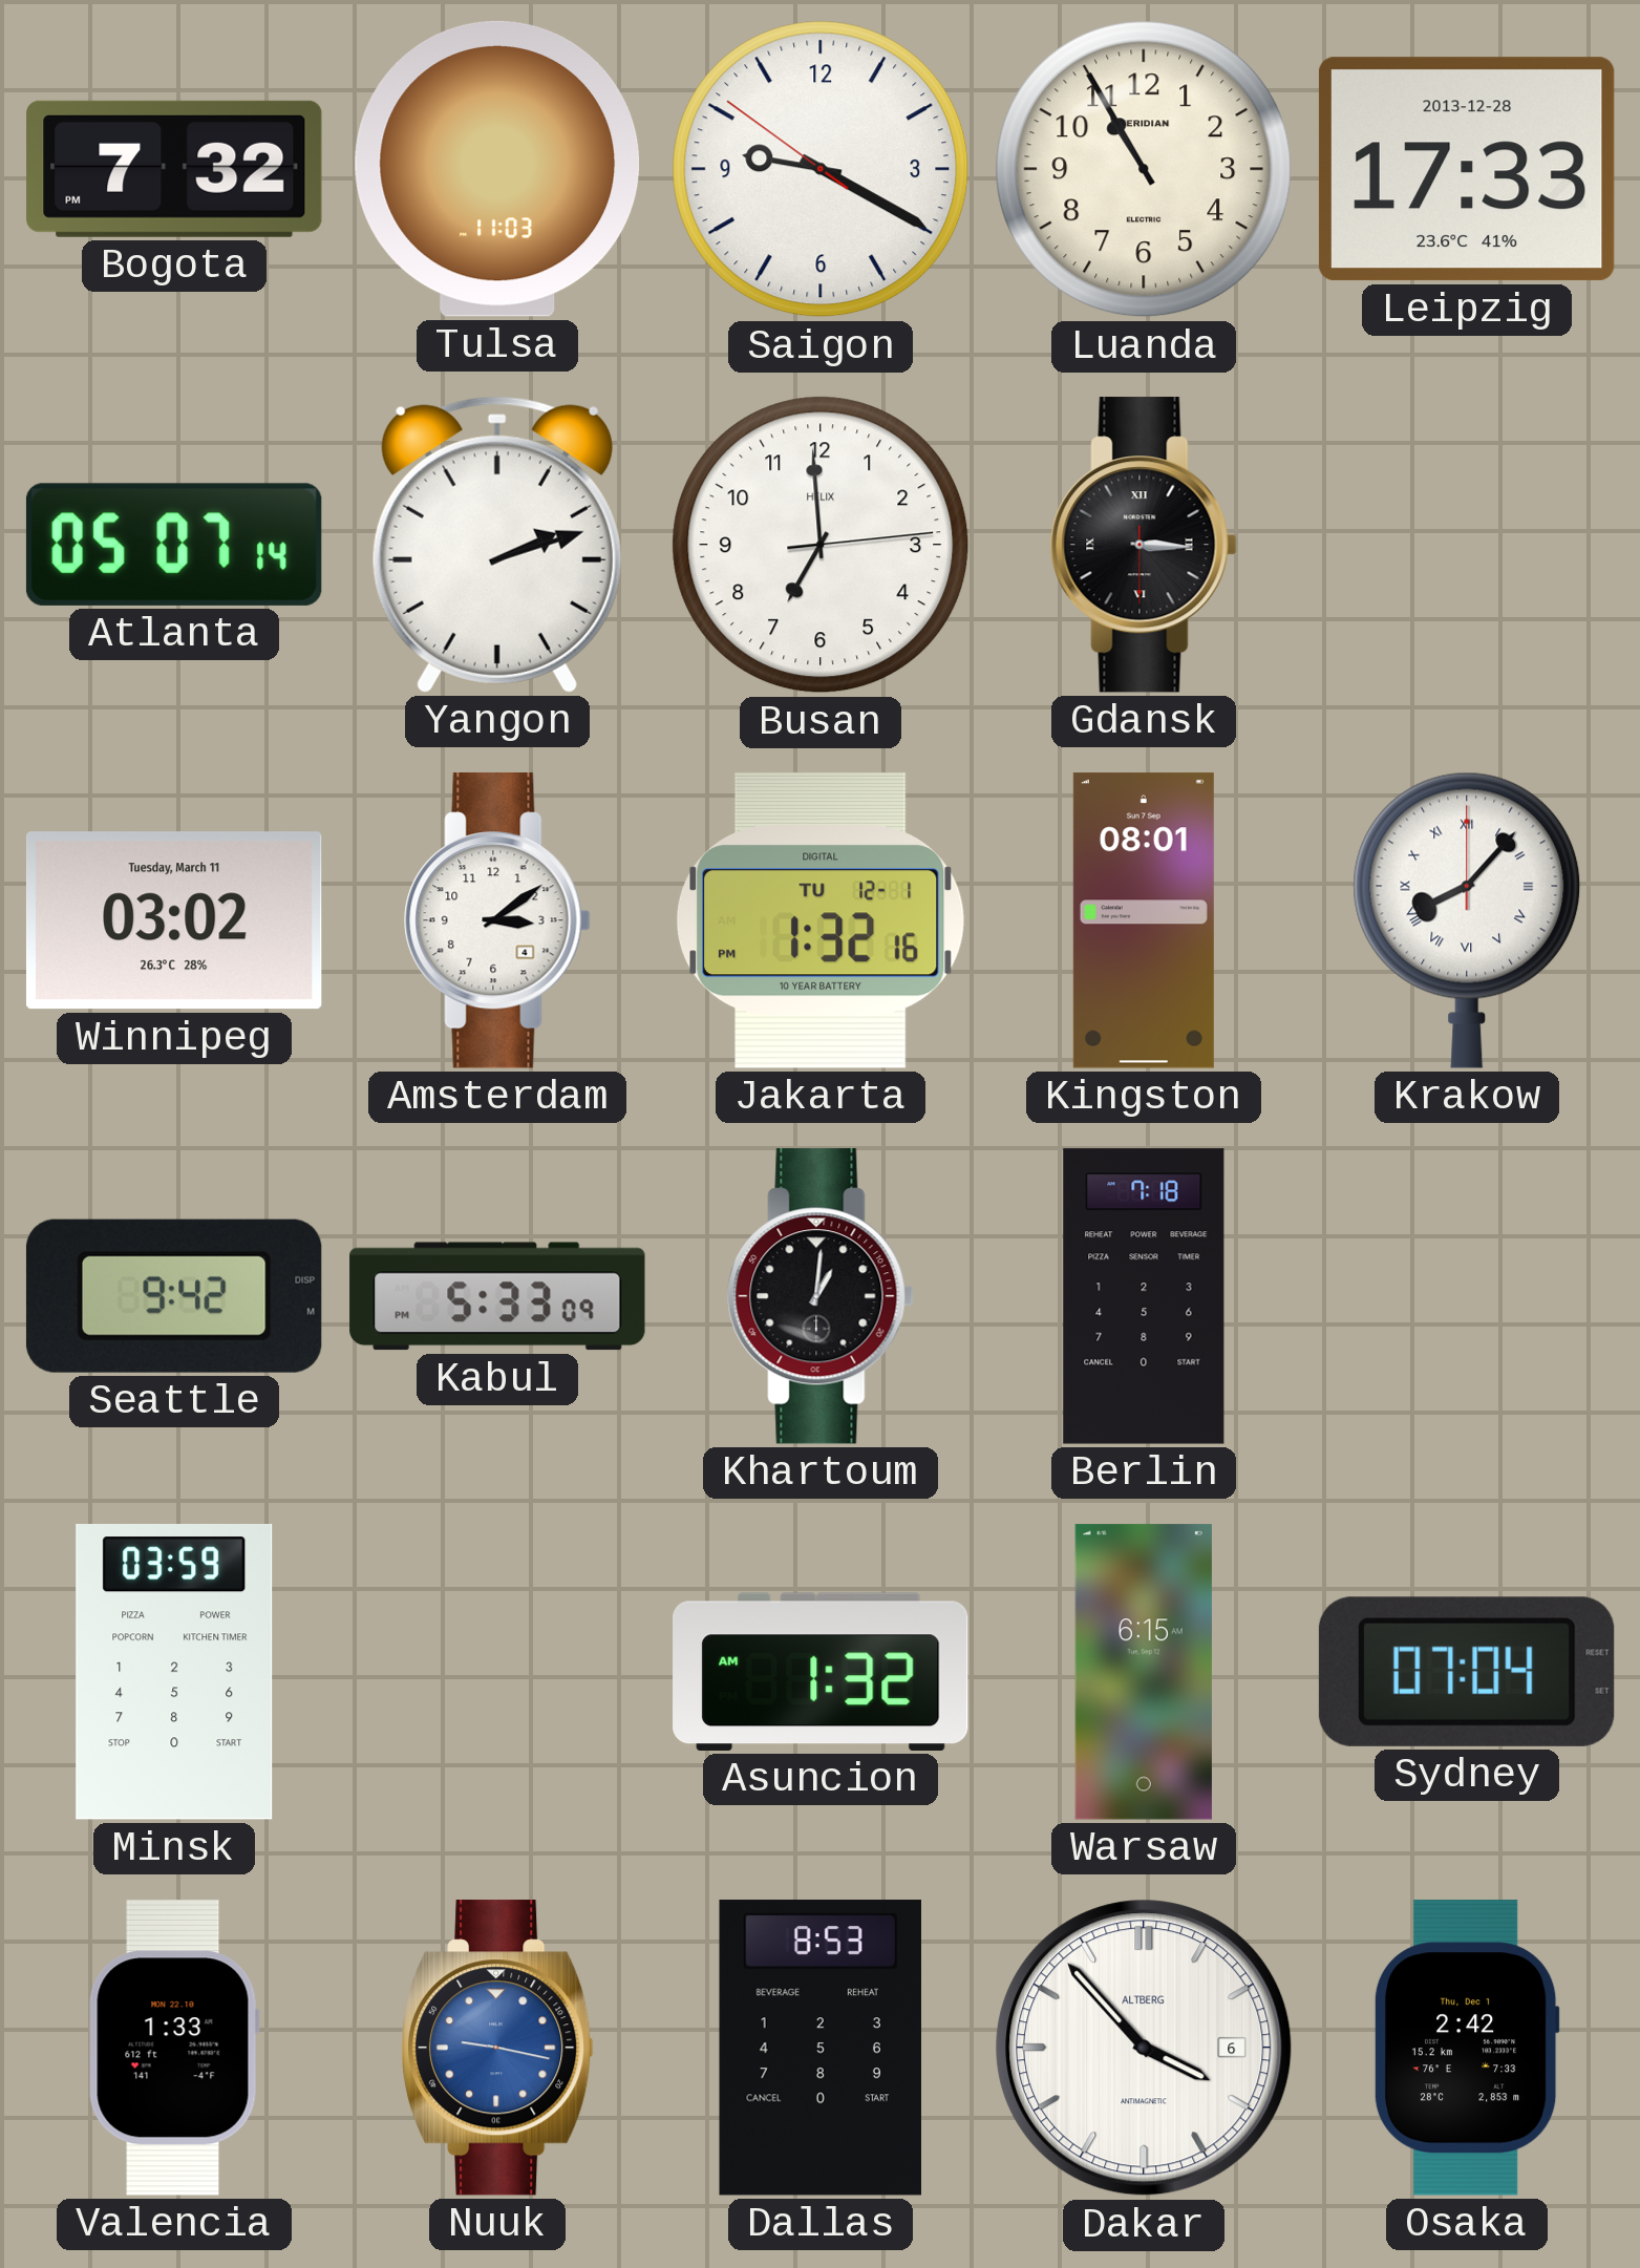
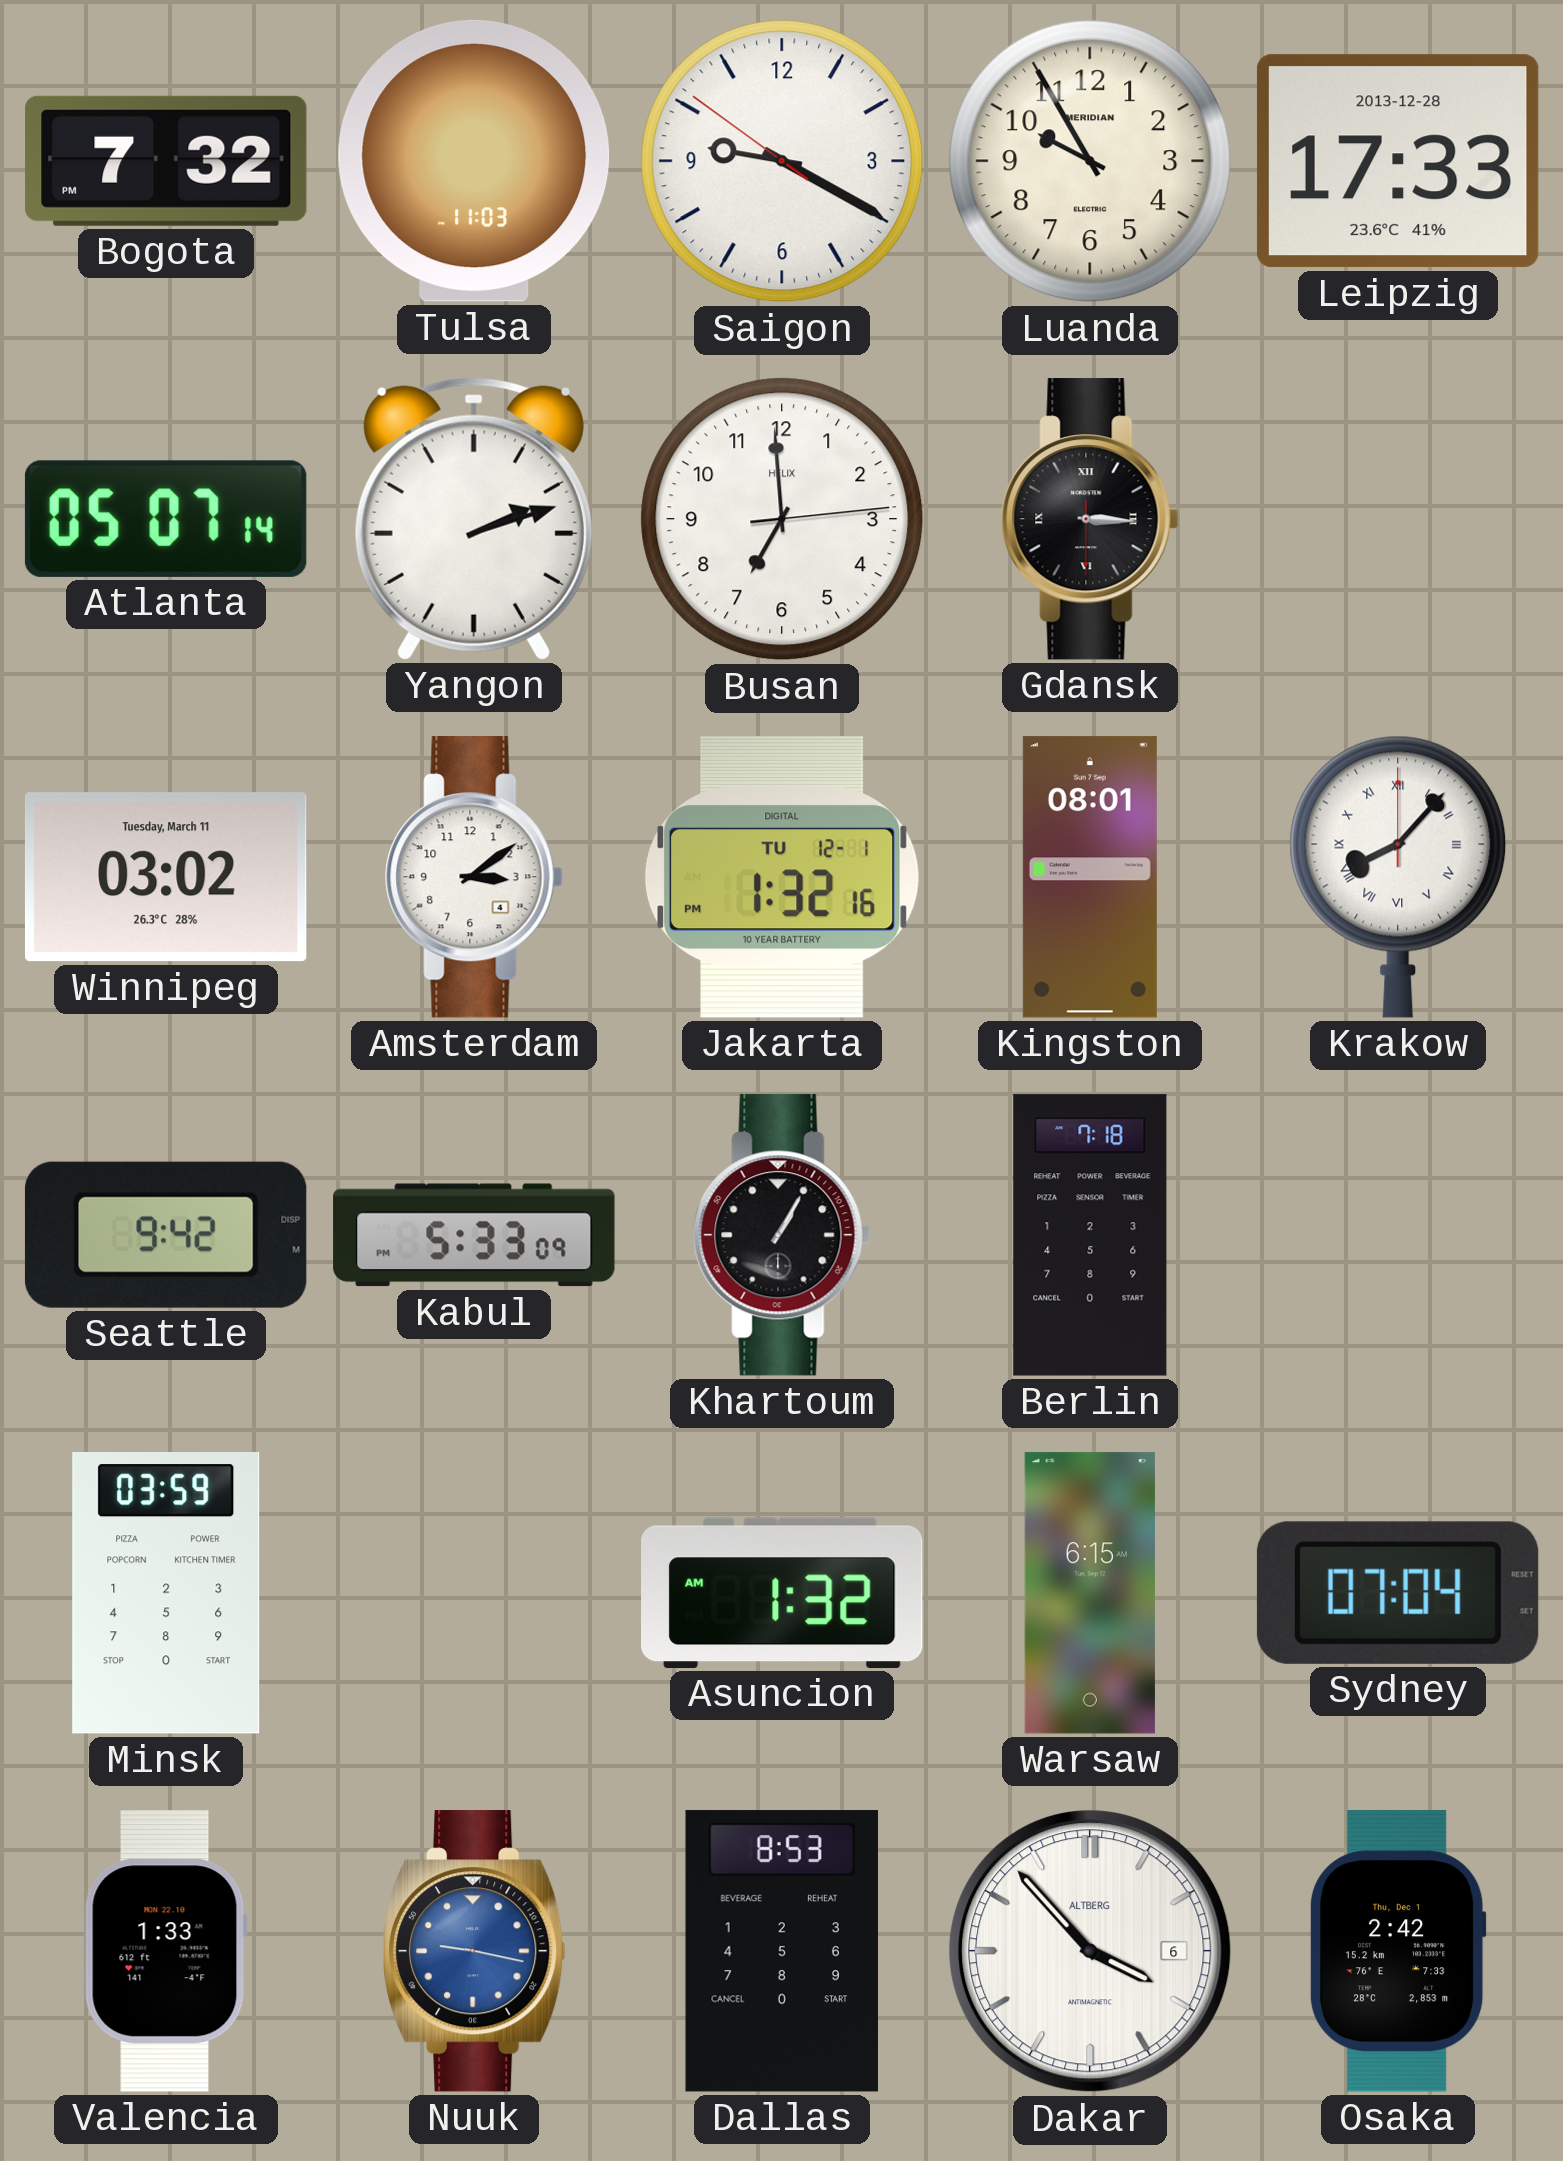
Luanda: 10:55 -> 9:55 (1090, 161)
Khartoum: 1:01 -> 1:05 (782, 1235)
